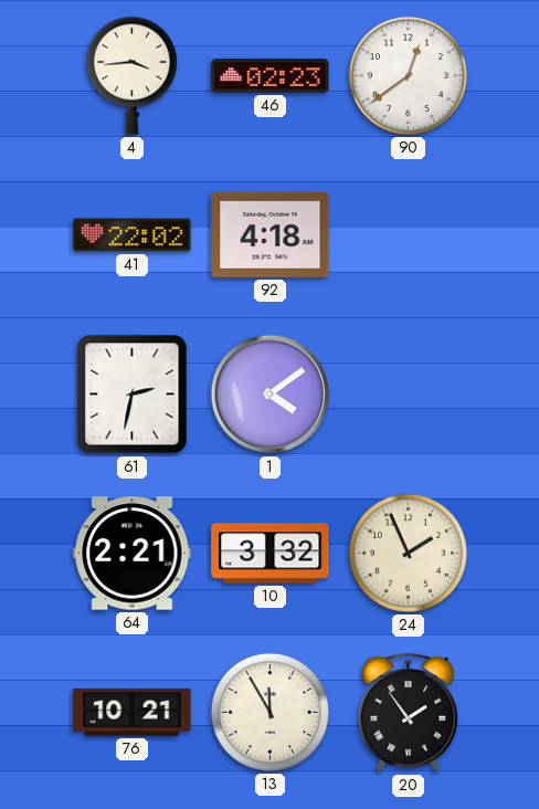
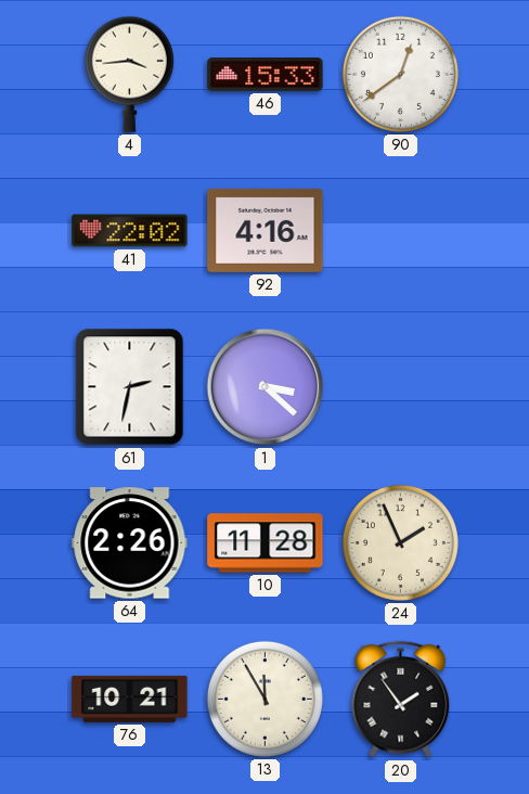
46: 02:23 -> 15:33 (266, 75)
92: 4:18 -> 4:16 (266, 230)
1: 4:09 -> 3:22 (266, 387)
64: 2:21 -> 2:26 (130, 543)
10: 3:32 -> 11:28 (266, 543)
